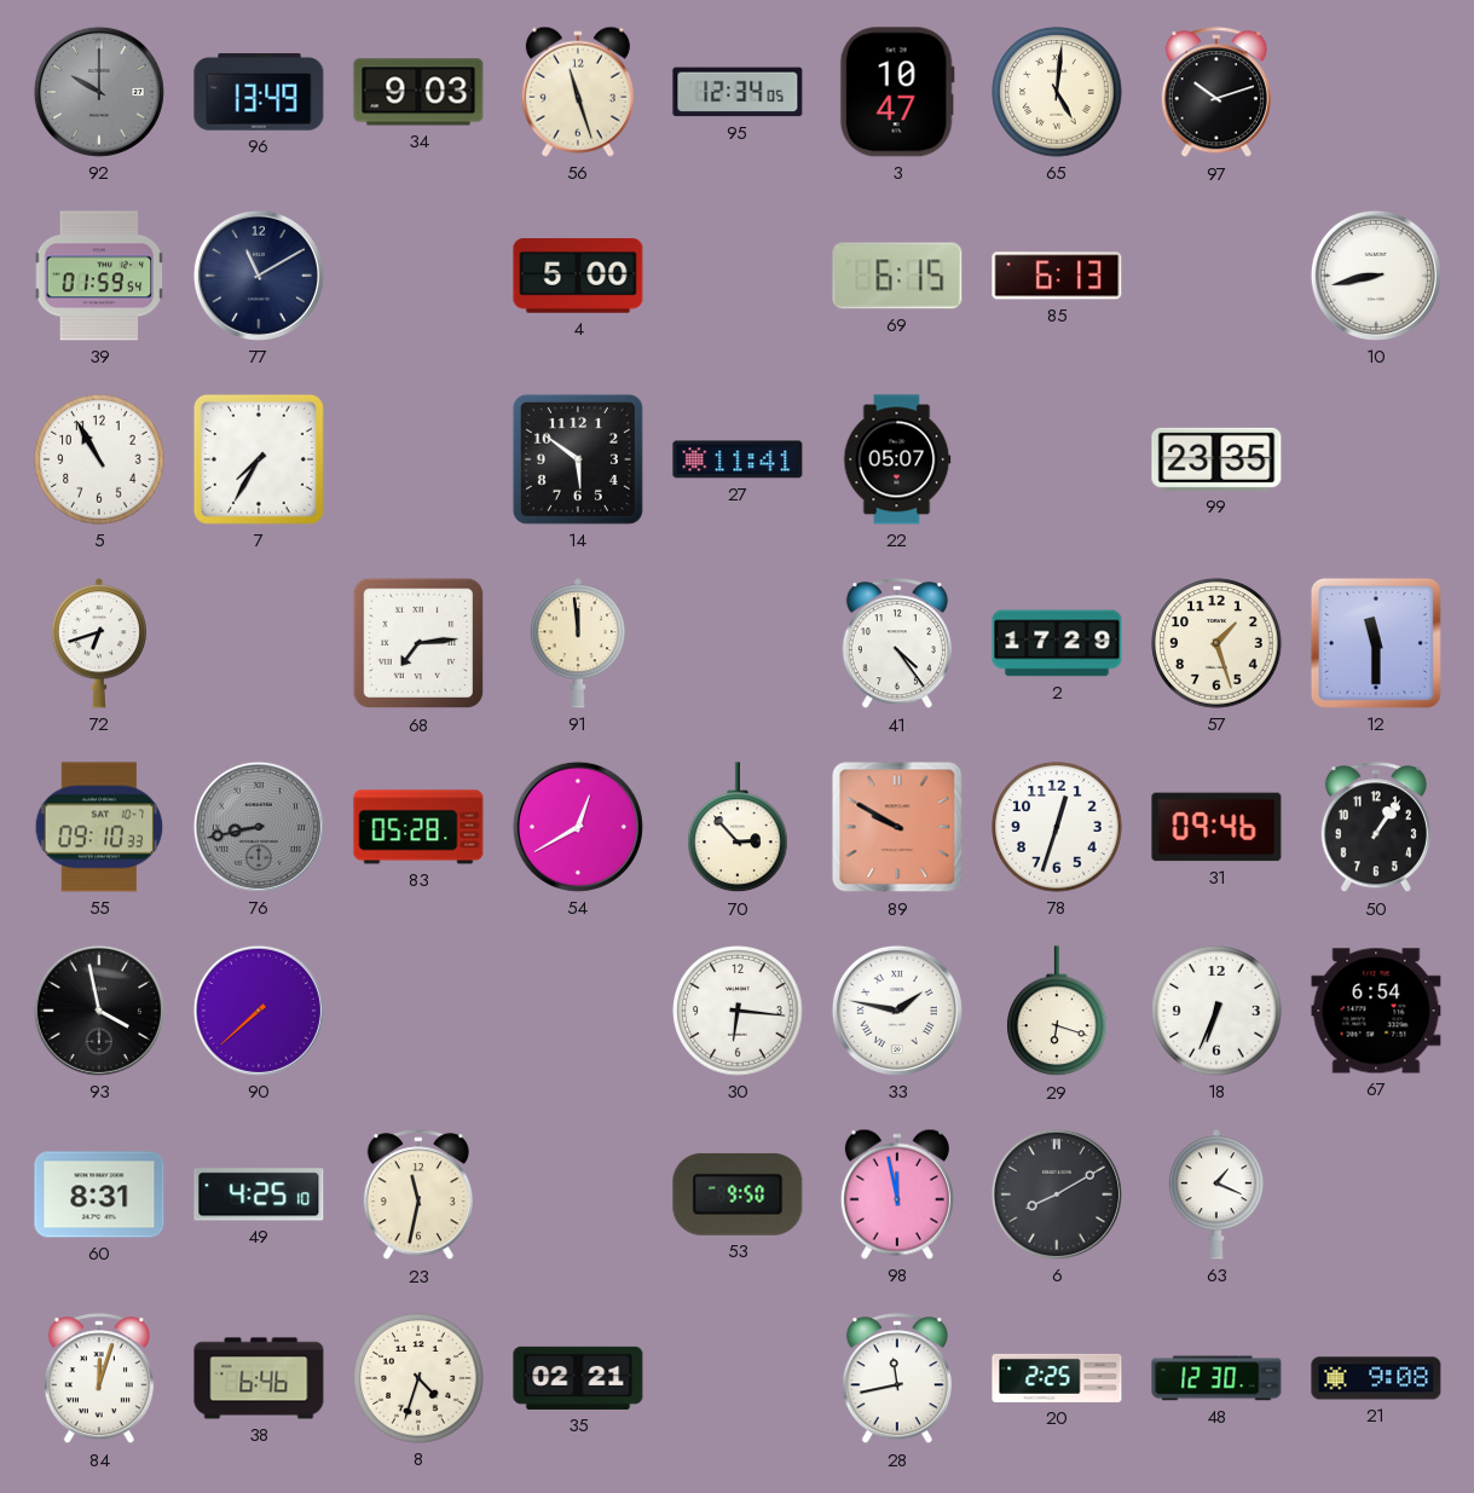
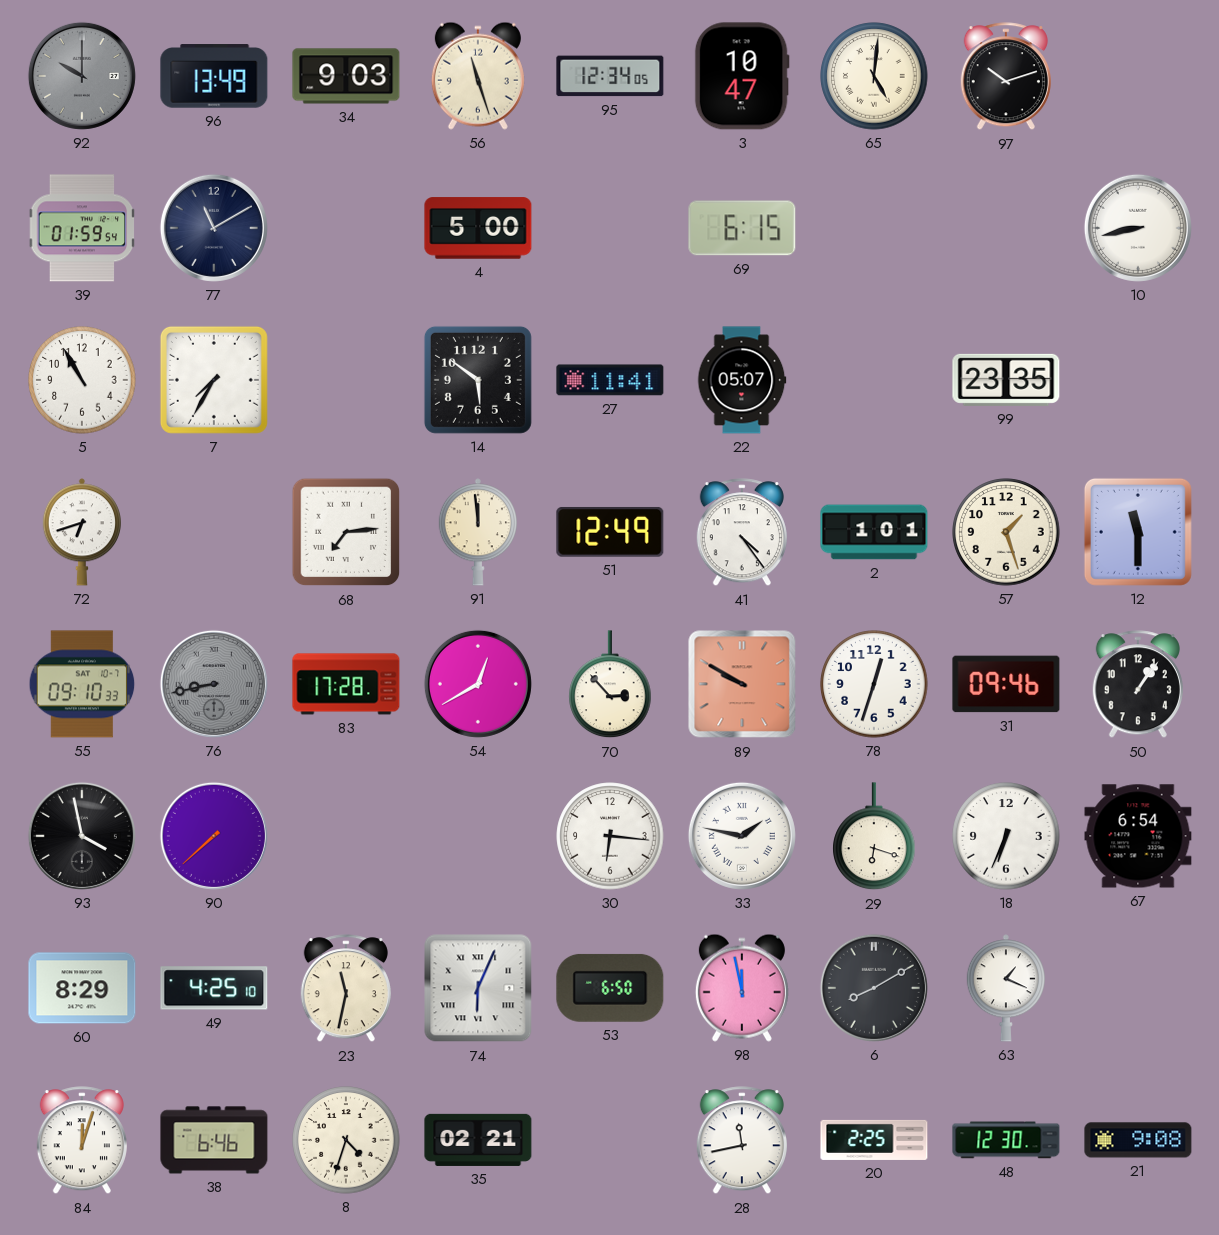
85: 6:13 -> none (1057, 276)
51: none -> 12:49 (610, 532)
2: 17:29 -> 1:01 (874, 532)
83: 05:28 -> 17:28 (346, 684)
60: 8:31 -> 8:29 (82, 988)
74: none -> 6:04 (478, 988)
53: 9:50 -> 6:50 (610, 988)
